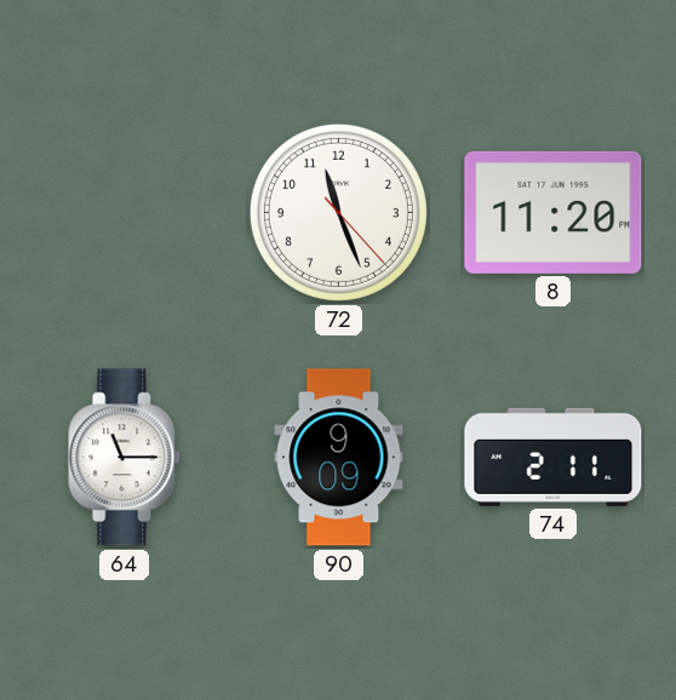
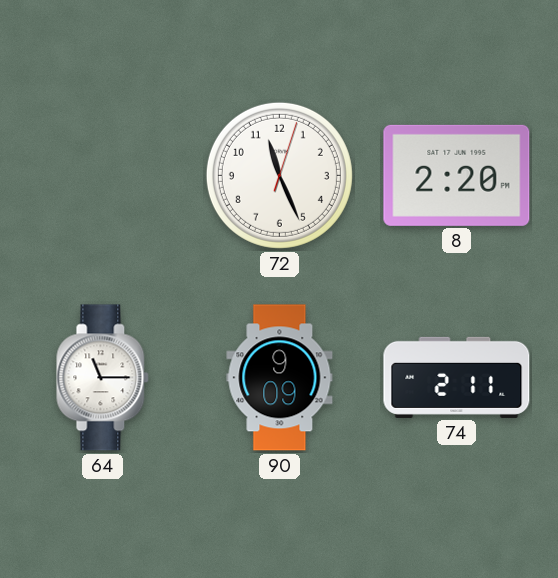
72: 11:26:23 -> 11:26:03 (279, 175)
8: 11:20 -> 2:20 (457, 175)
